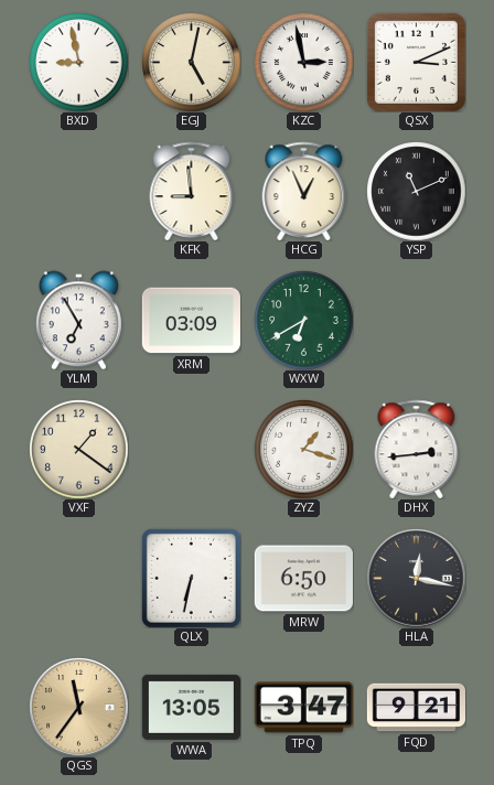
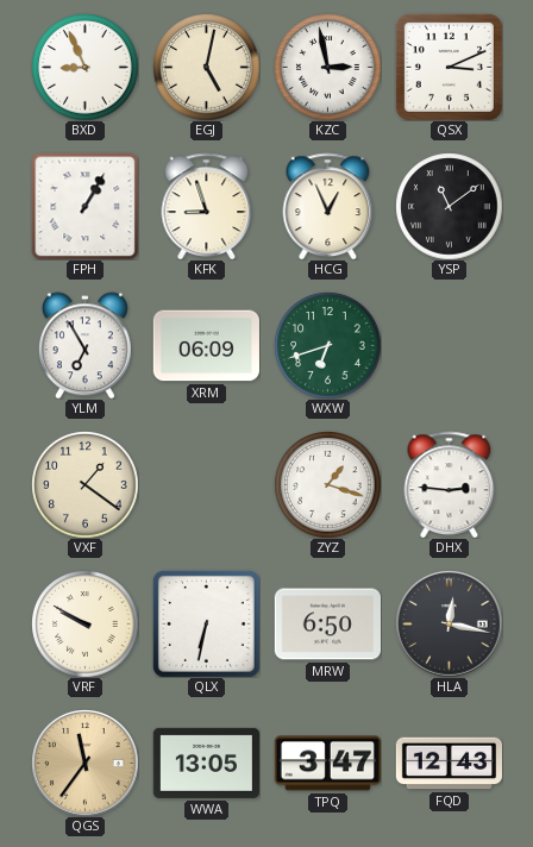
BXD: 8:58 -> 8:56 (84, 67)
FPH: none -> 1:05 (84, 206)
KFK: 8:59 -> 8:57 (207, 206)
YSP: 11:11 -> 11:09 (449, 206)
XRM: 03:09 -> 06:09 (206, 346)
WXW: 6:40 -> 6:42 (327, 345)
DHX: 2:44 -> 2:46 (450, 484)
VRF: none -> 9:50 (84, 623)
FQD: 9:21 -> 12:43 (449, 764)
